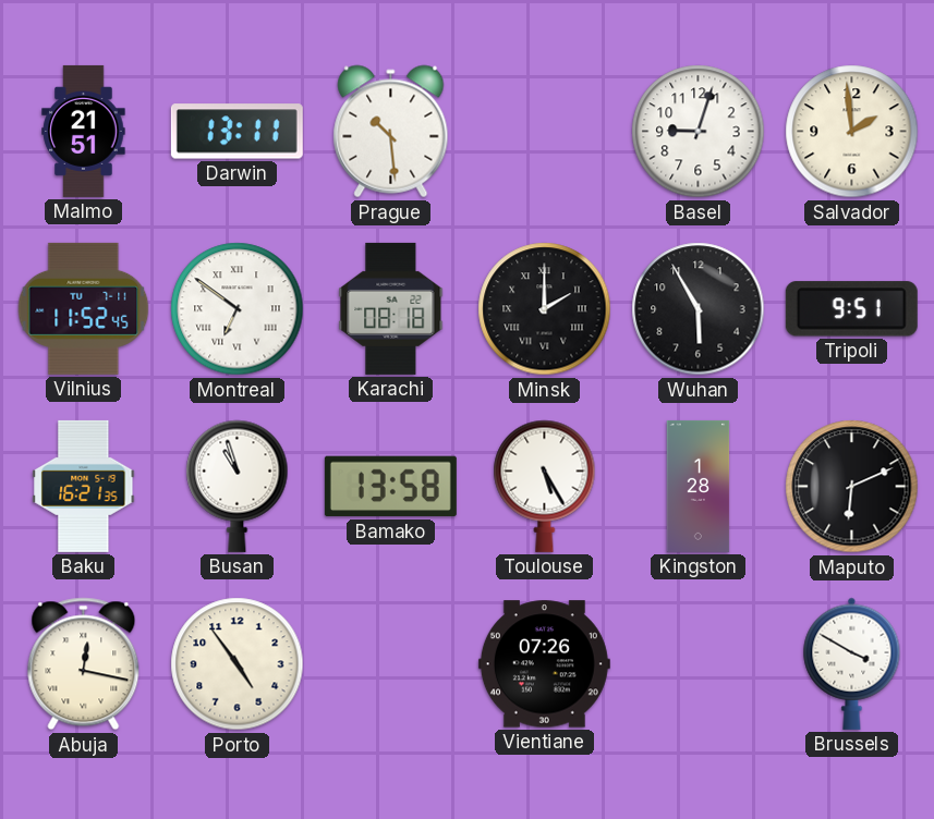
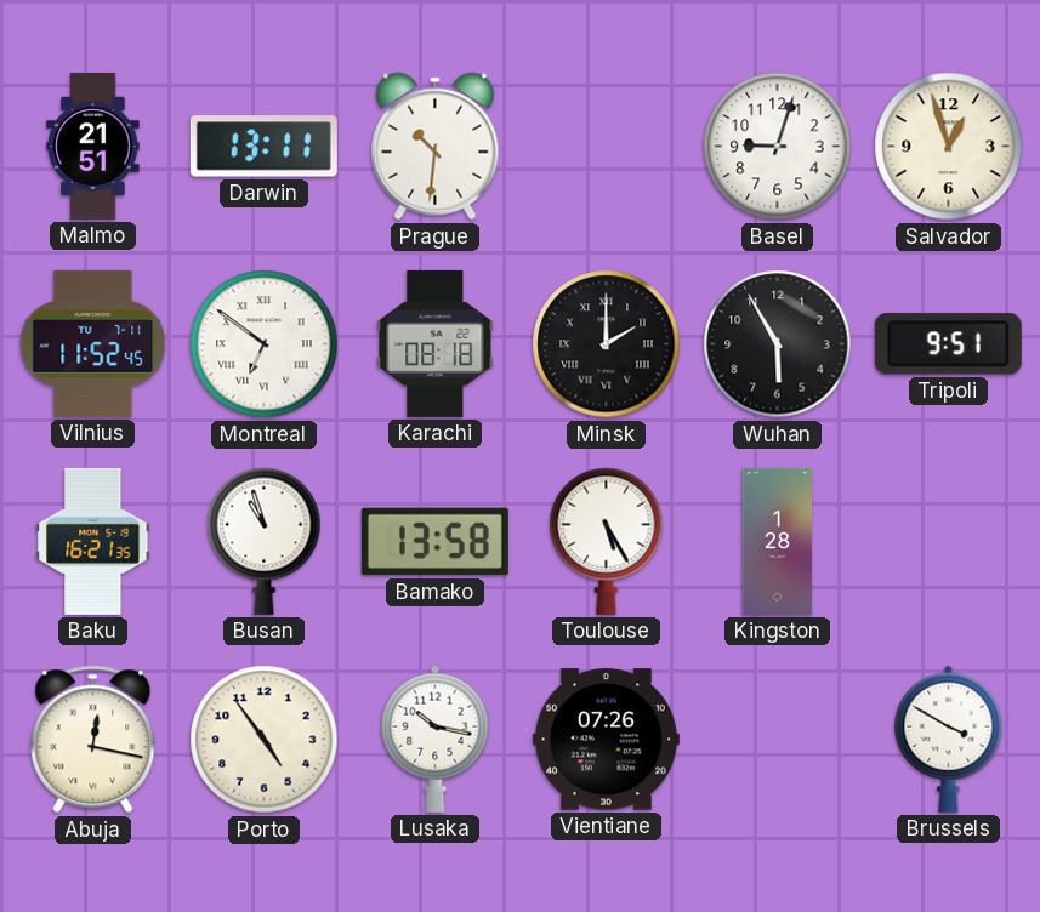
Prague: 10:29 -> 10:31 (436, 147)
Salvador: 1:59 -> 12:57 (949, 147)
Maputo: 6:11 -> none (852, 487)
Lusaka: none -> 10:17 (436, 739)
